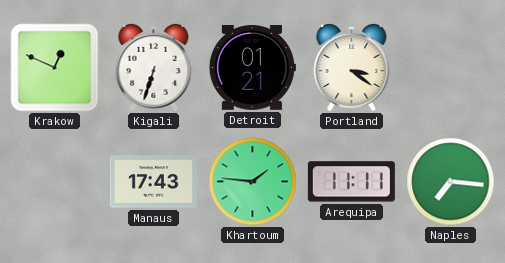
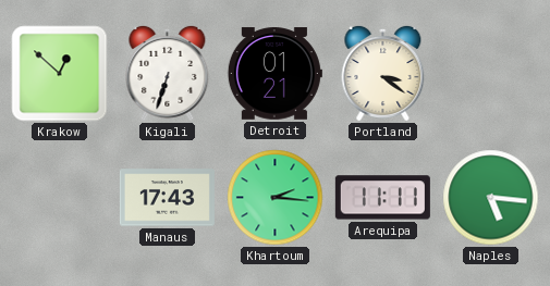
Krakow: 12:49 -> 12:52 (60, 74)
Khartoum: 1:46 -> 2:16 (276, 198)
Naples: 7:16 -> 5:16 (491, 198)
